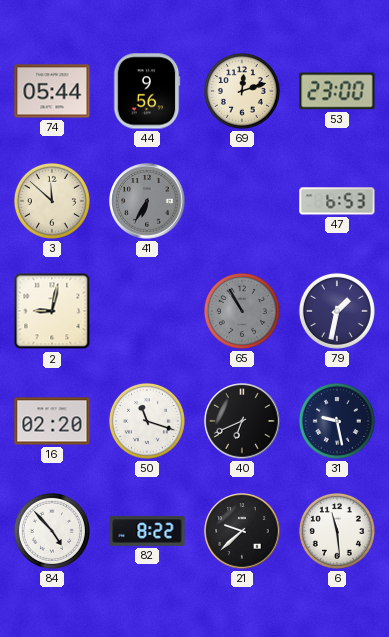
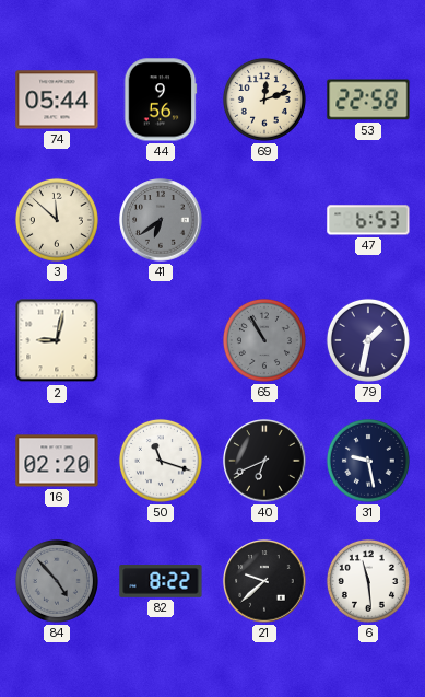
53: 23:00 -> 22:58 (368, 100)
41: 6:35 -> 6:39 (161, 220)
84 dial: white -> grey (57, 581)
